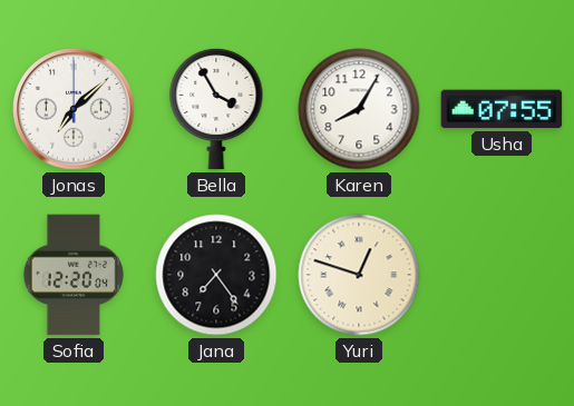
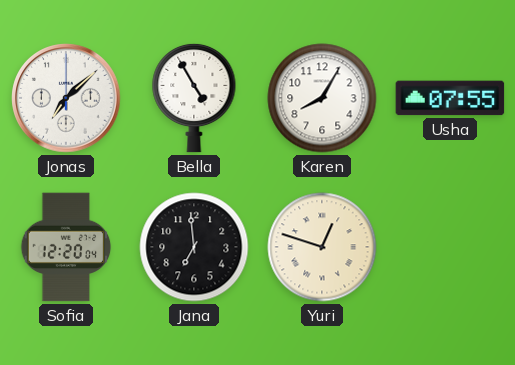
Bella: 3:55 -> 4:55 (194, 98)
Jana: 7:24 -> 6:59 (194, 247)
